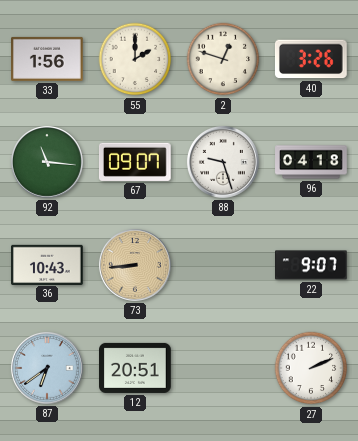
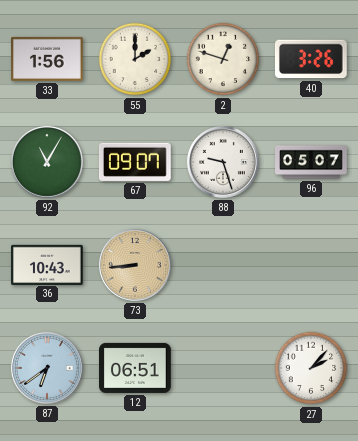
92: 11:16 -> 11:05 (47, 162)
96: 04:18 -> 05:07 (311, 162)
22: 9:07 -> none (312, 265)
12: 20:51 -> 06:51 (136, 368)
27: 2:11 -> 2:07 (311, 368)
